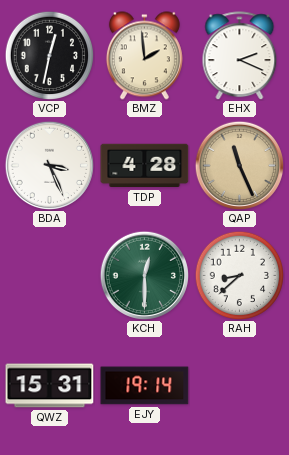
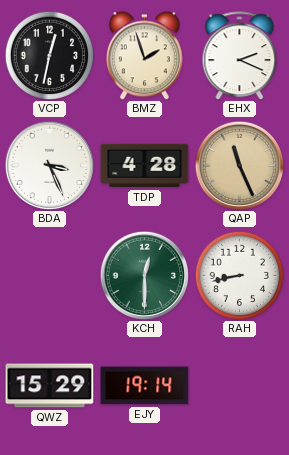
BMZ: 1:59 -> 1:57 (144, 56)
RAH: 8:38 -> 8:43 (239, 275)
QWZ: 15:31 -> 15:29 (50, 386)
